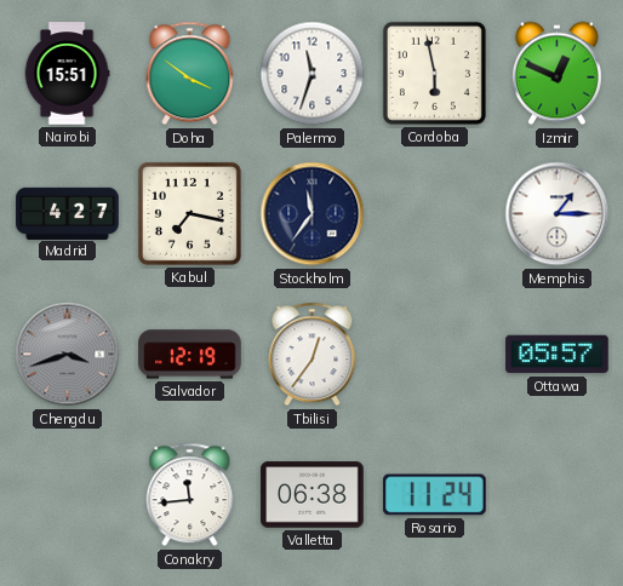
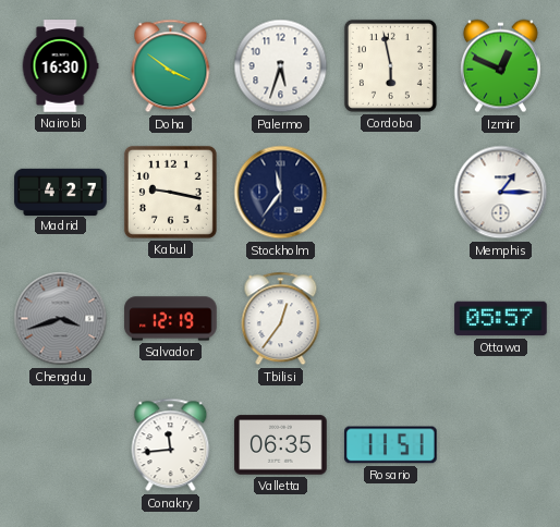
Nairobi: 15:51 -> 16:30 (60, 66)
Palermo: 11:33 -> 5:33 (281, 66)
Kabul: 7:17 -> 9:17 (170, 192)
Valletta: 06:38 -> 06:35 (281, 445)
Rosario: 11:24 -> 11:51 (391, 445)
